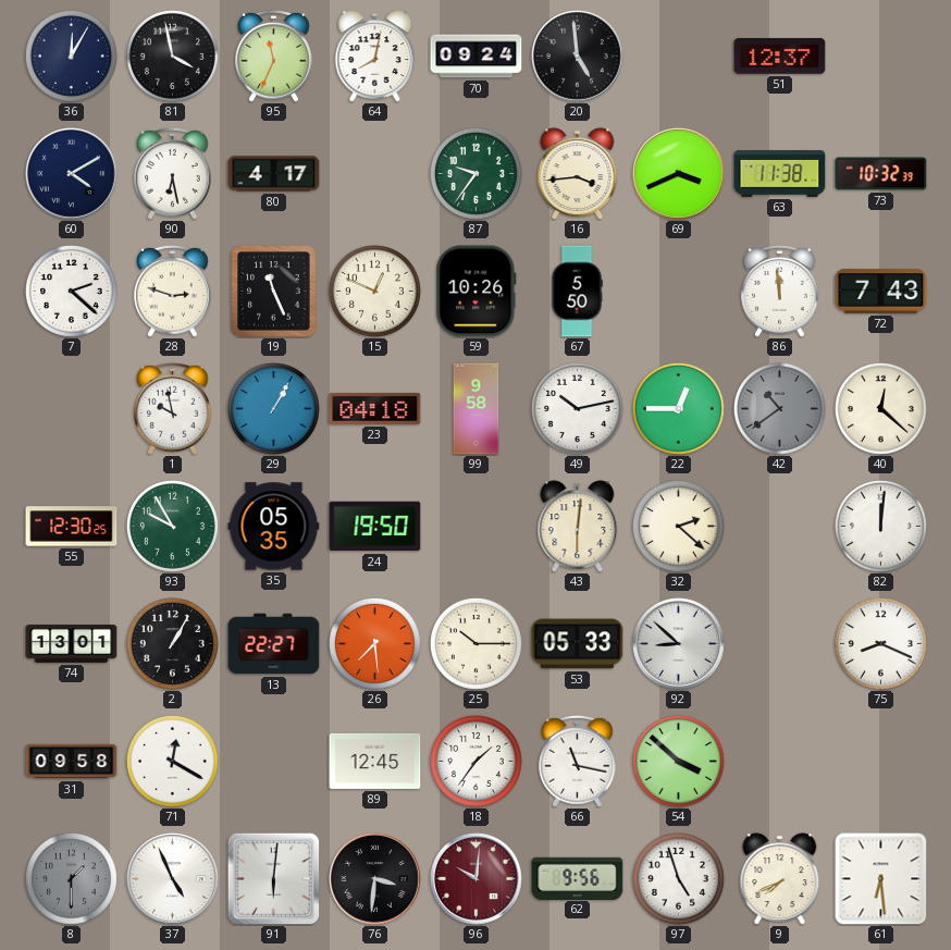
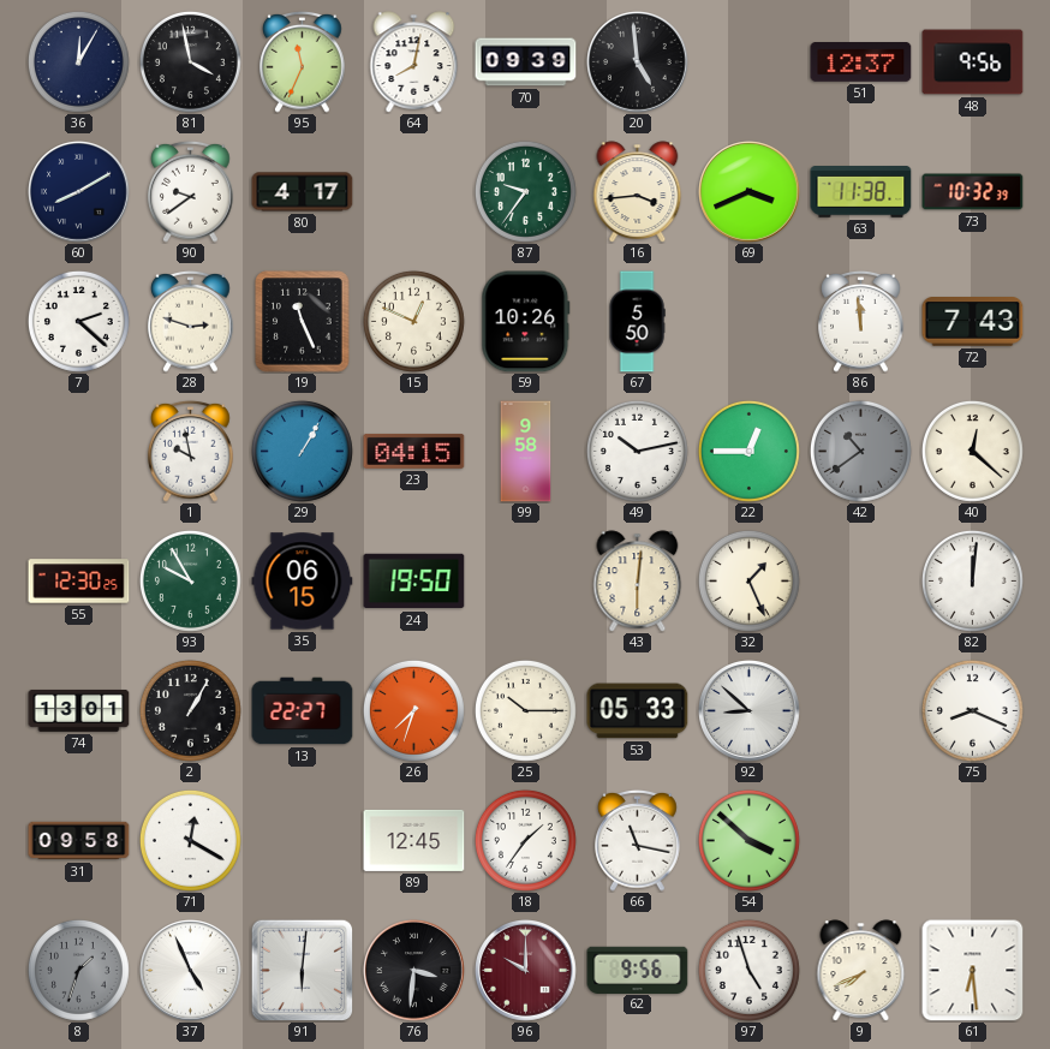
70: 09:24 -> 09:39 (526, 62)
48: none -> 9:56 (973, 62)
60: 4:10 -> 8:10 (79, 192)
90: 6:28 -> 9:39 (191, 191)
23: 04:18 -> 04:15 (414, 451)
35: 05:35 -> 06:15 (303, 582)
32: 2:22 -> 1:26 (748, 580)
26: 7:29 -> 7:33 (413, 710)
8: 1:30 -> 1:33 (78, 970)
96: 10:01 -> 10:00 (526, 971)
